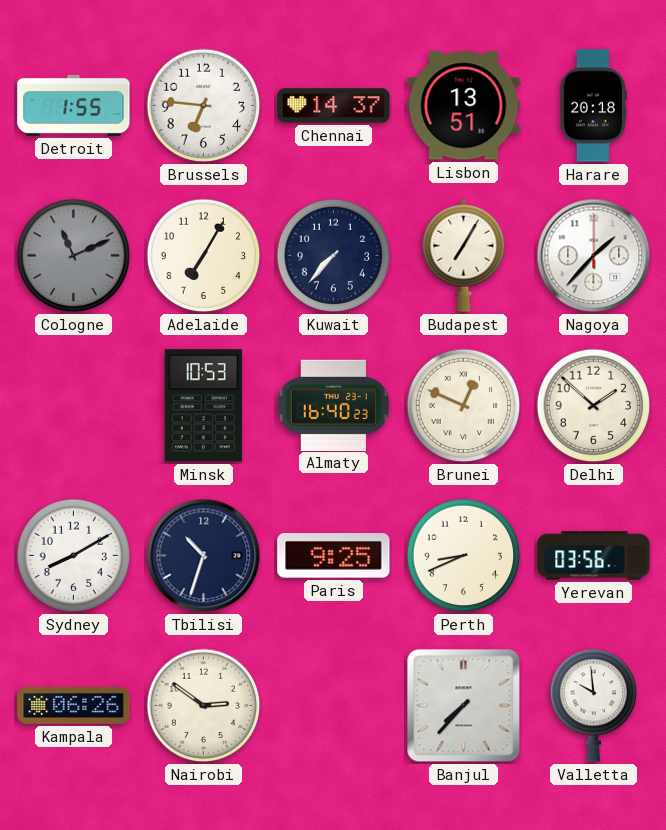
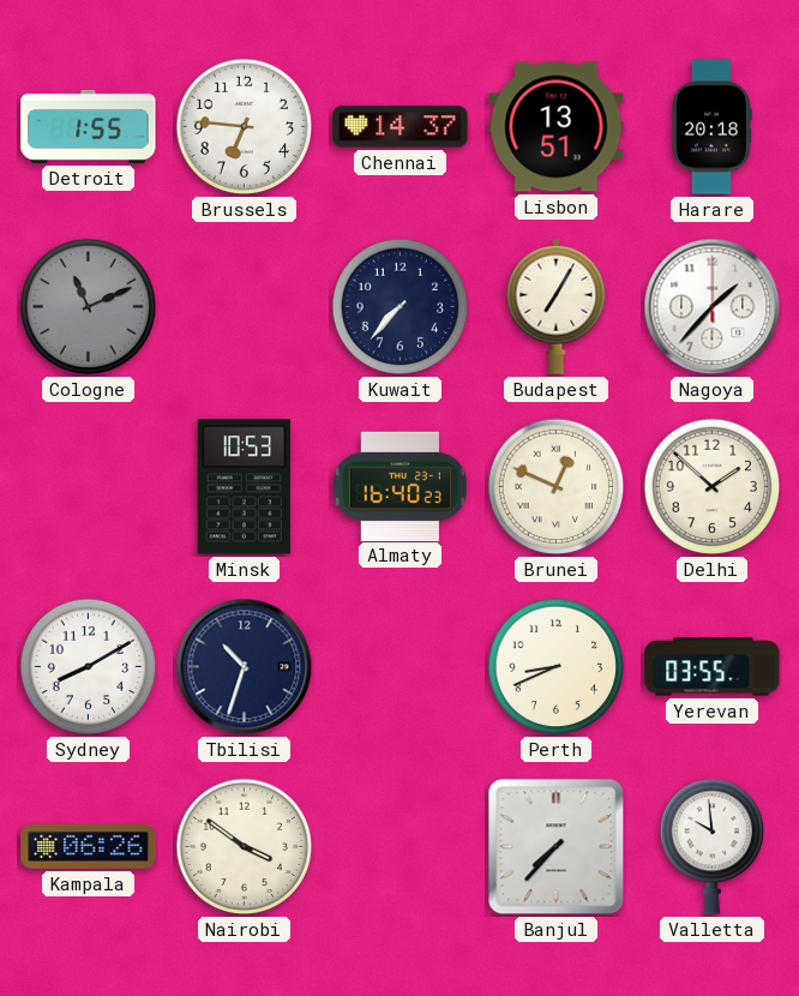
Adelaide: 7:05 -> none (204, 256)
Paris: 9:25 -> none (334, 556)
Yerevan: 03:56 -> 03:55 (713, 667)
Nairobi: 2:51 -> 3:51 (245, 847)
